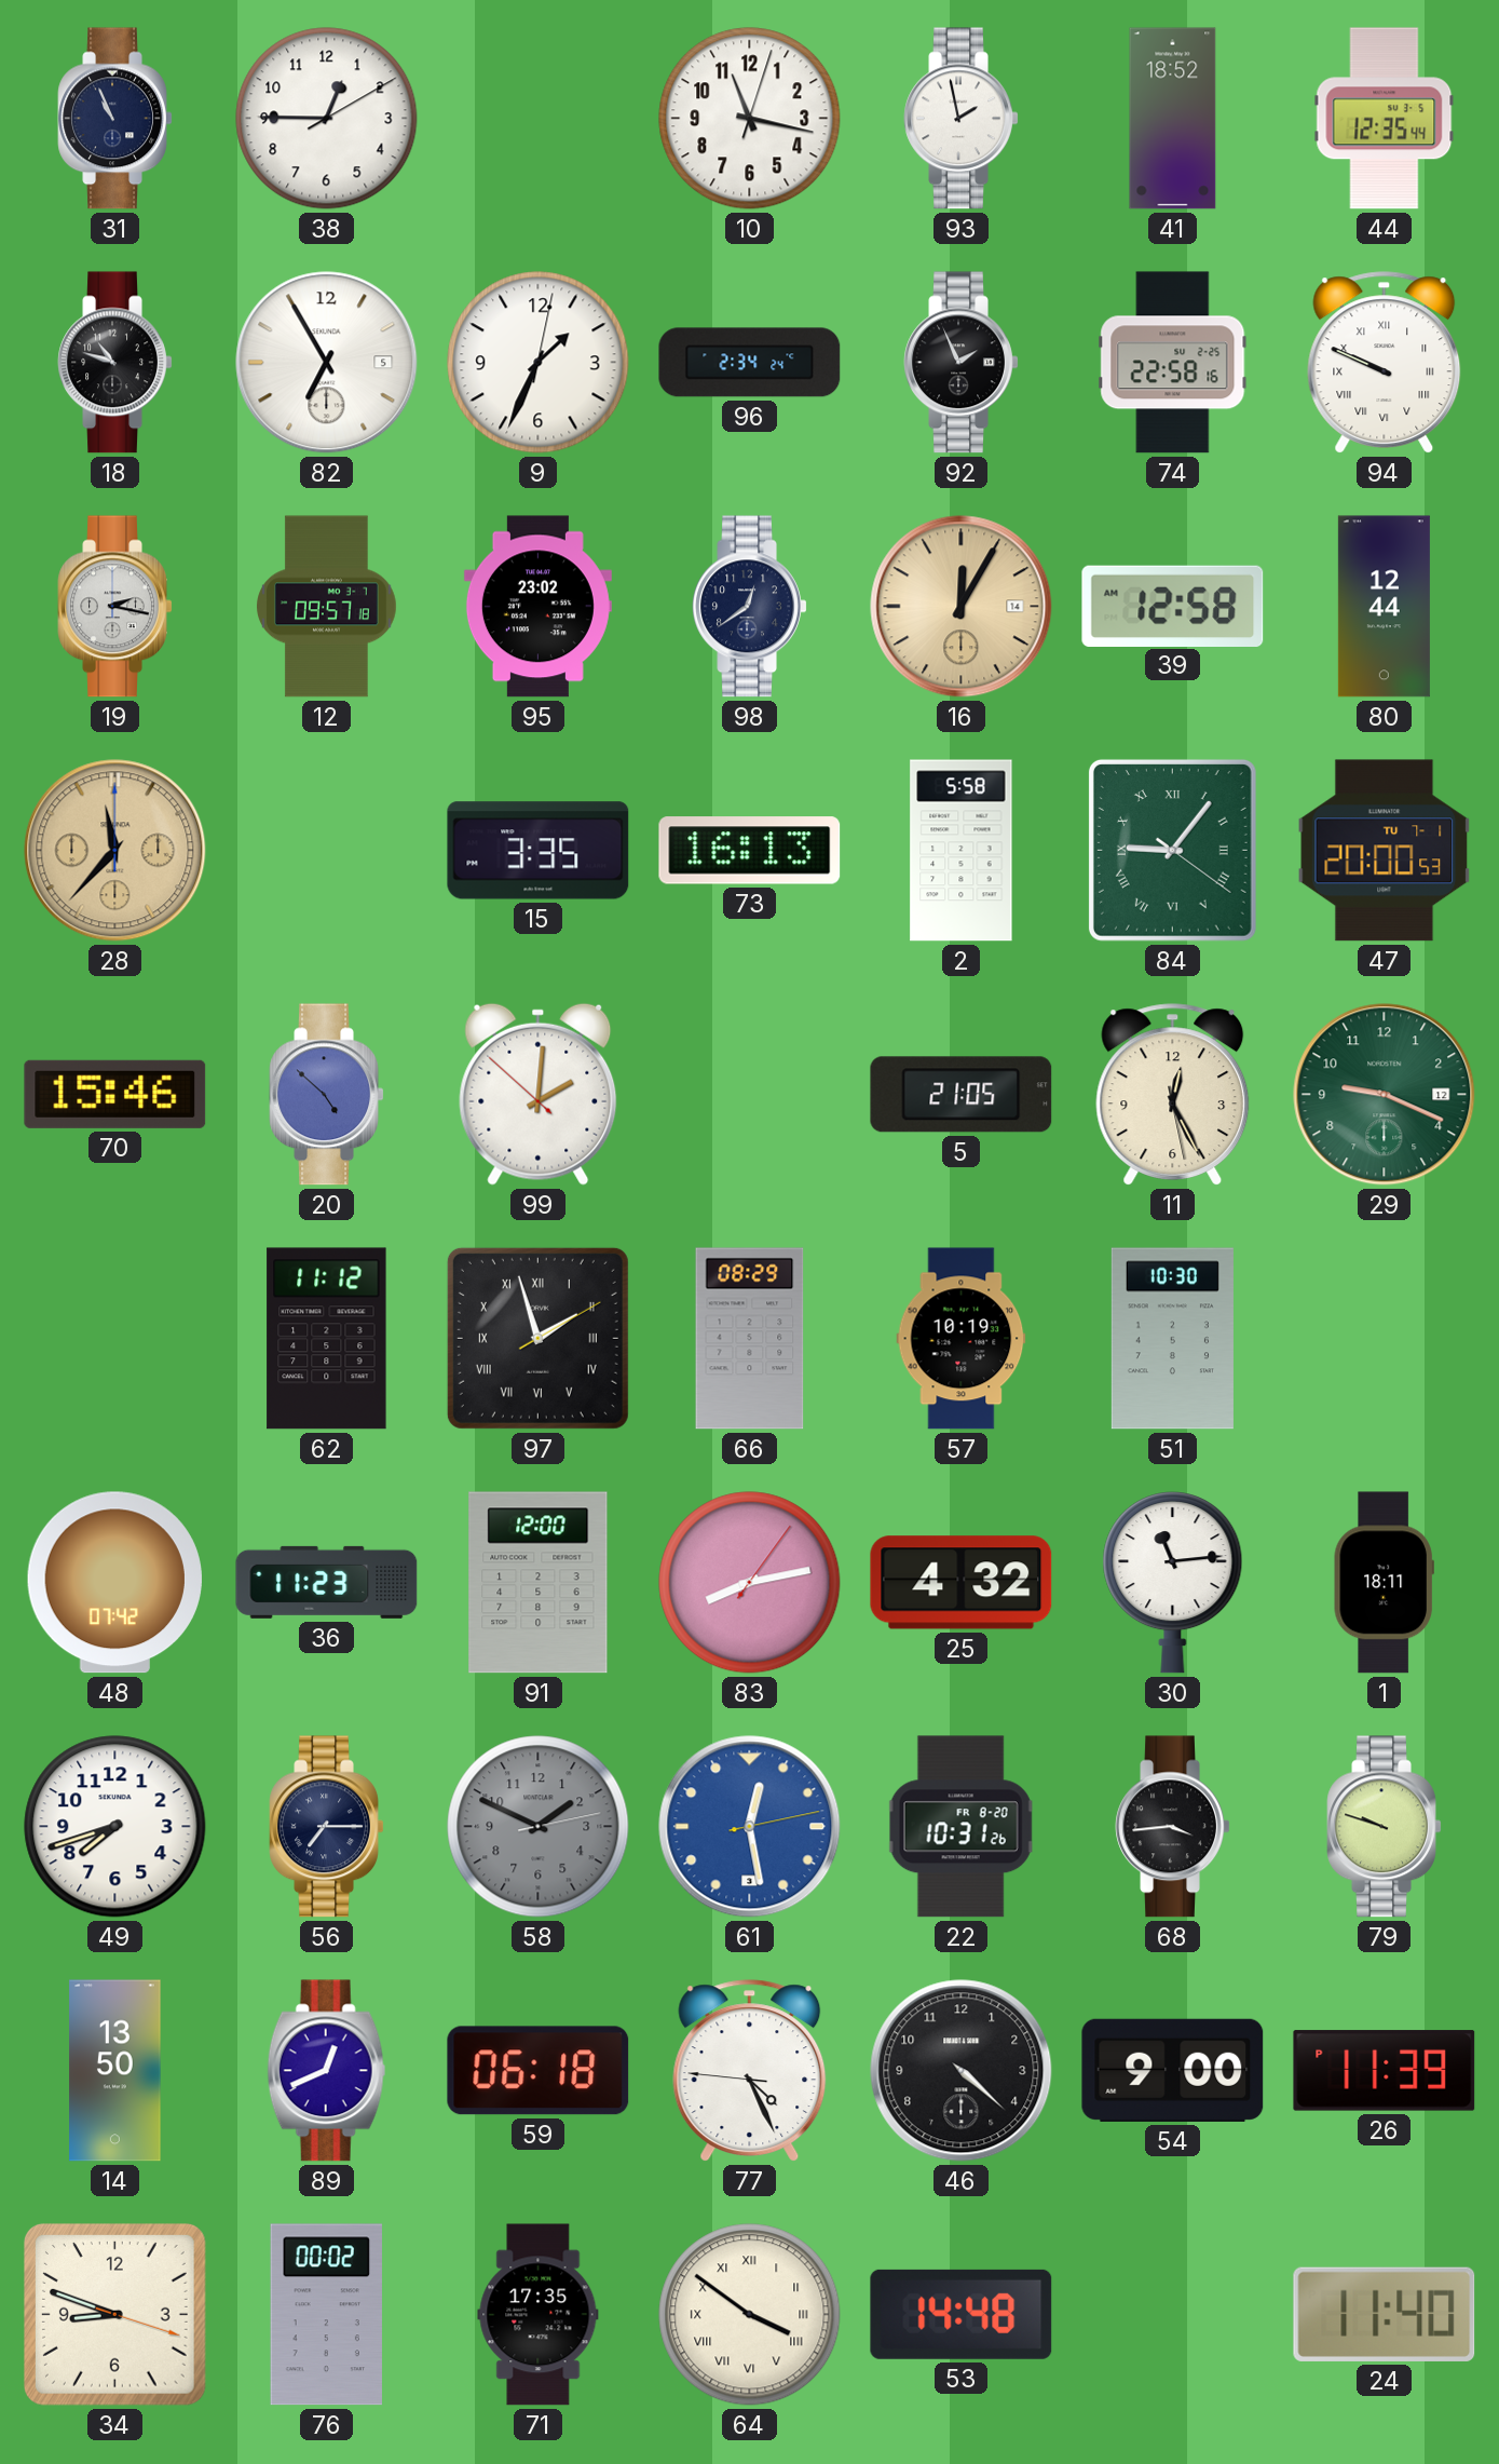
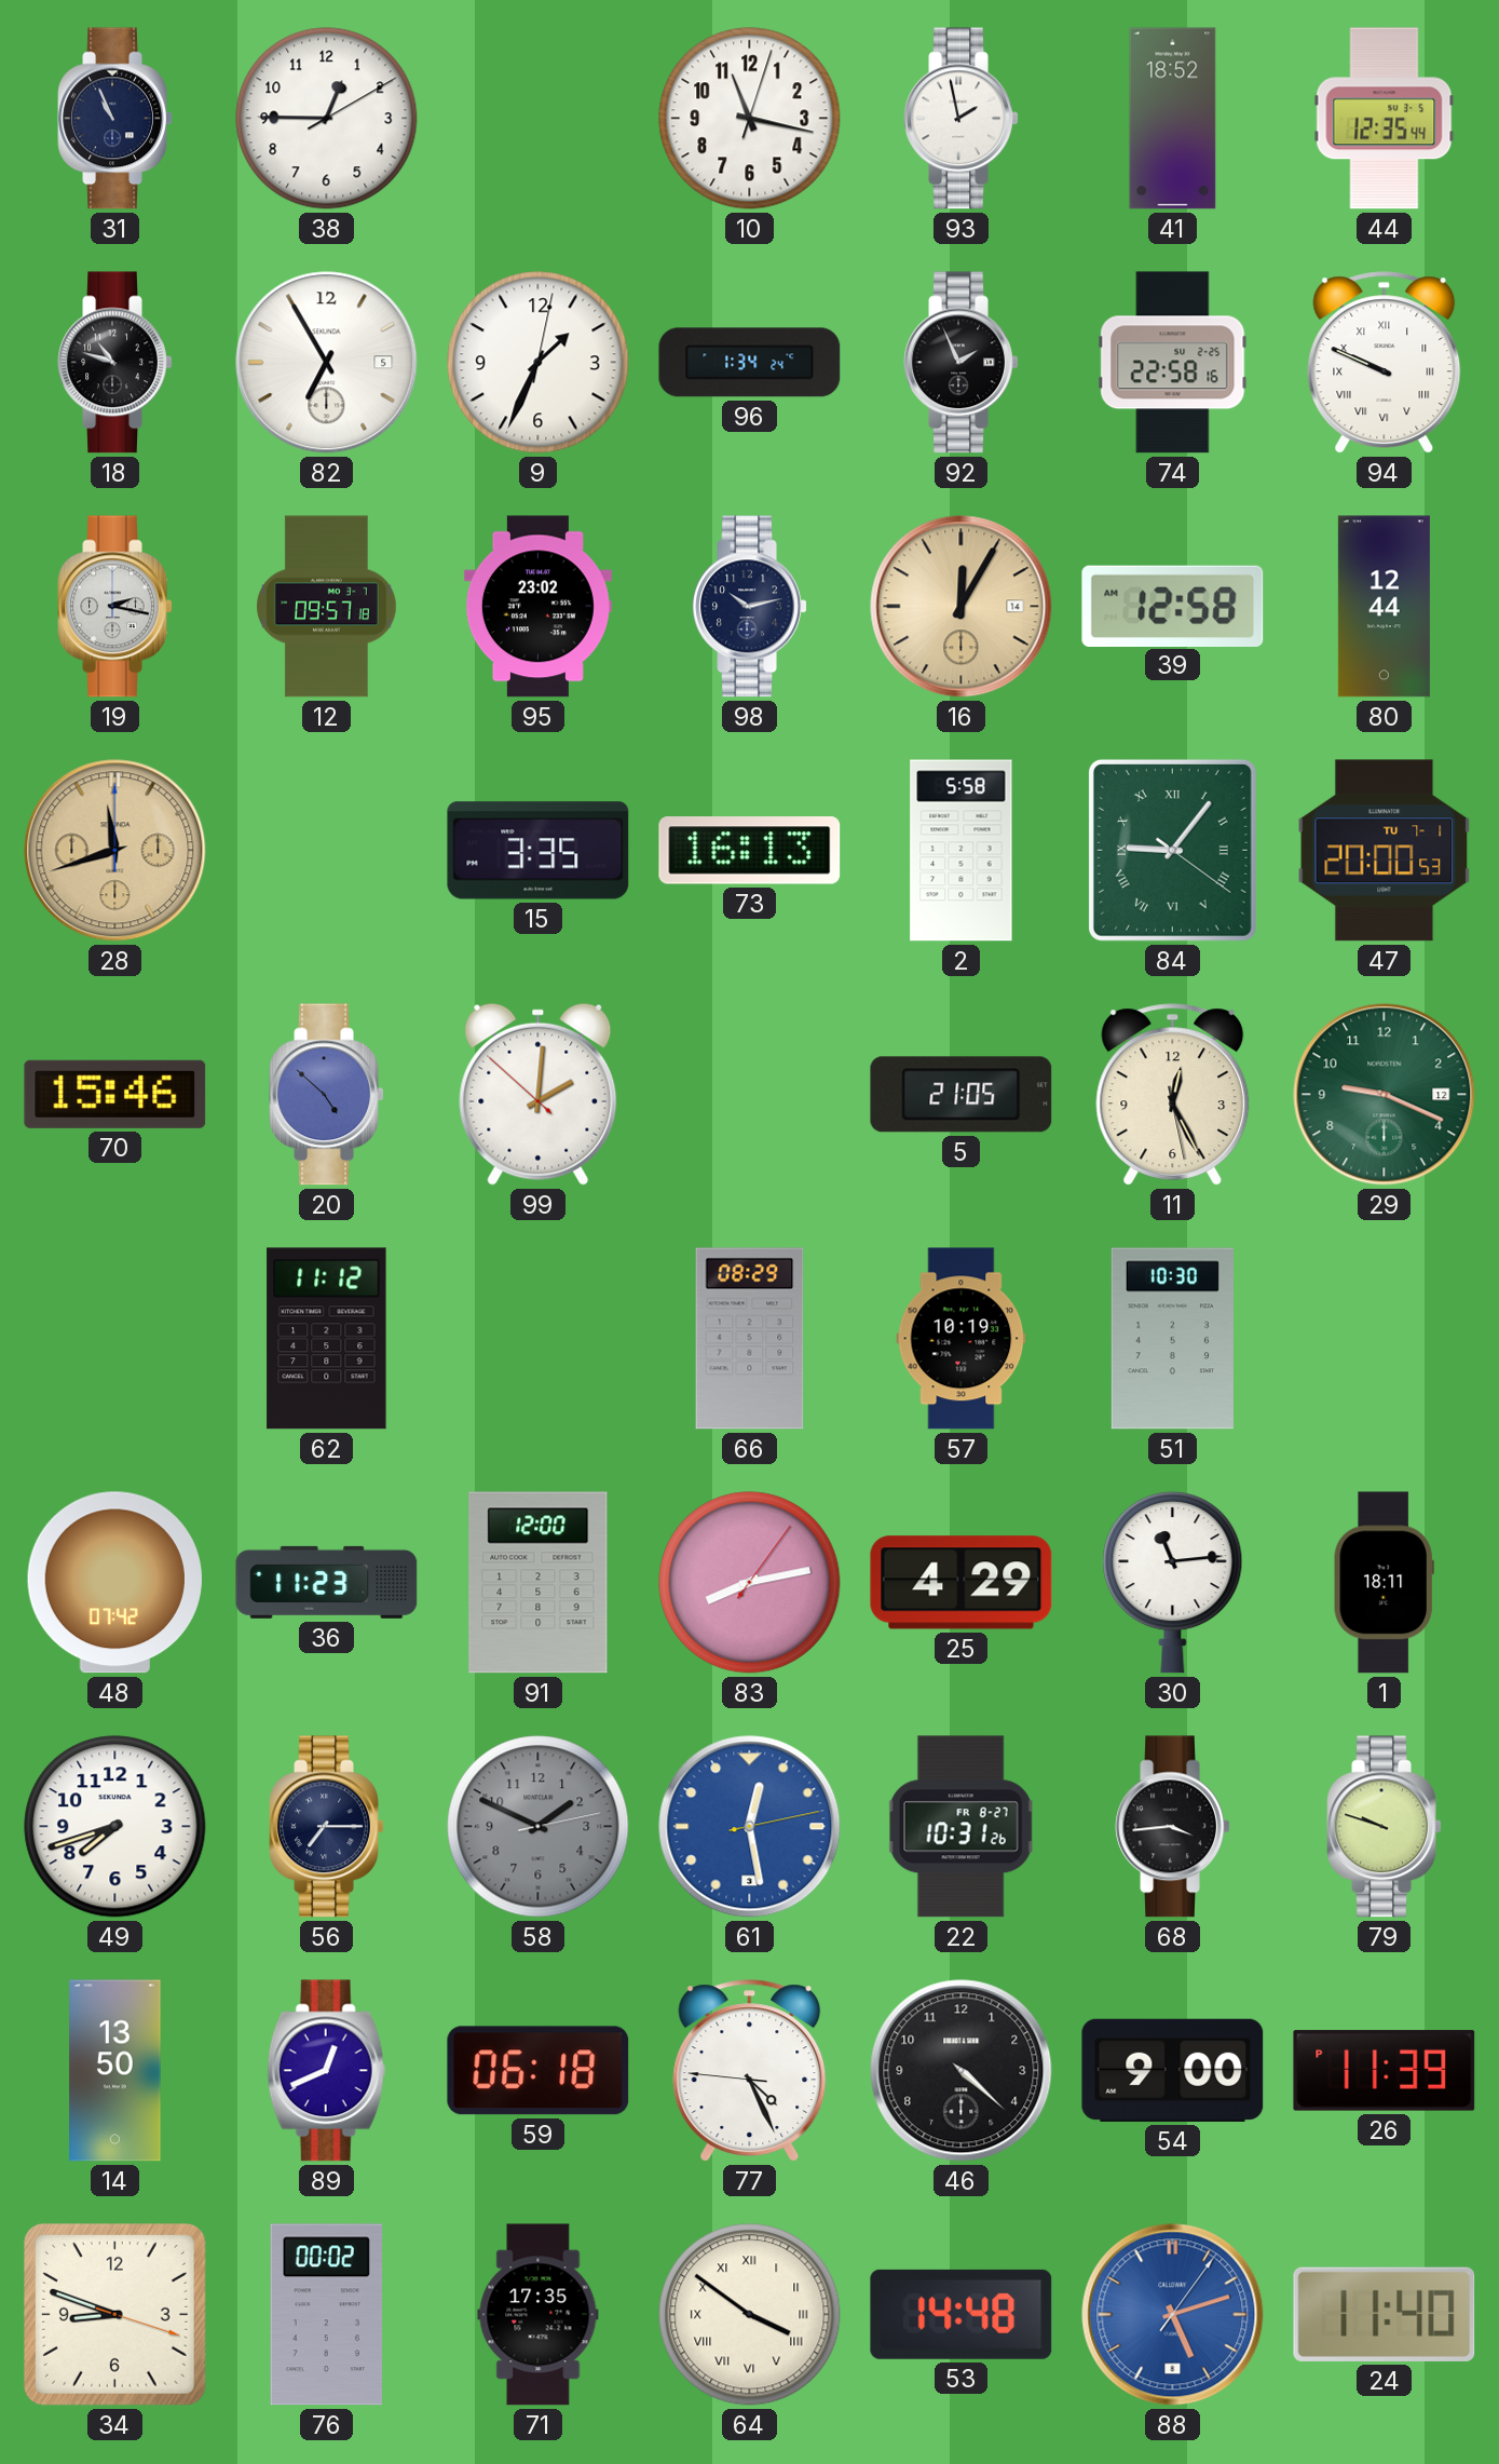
96: 2:34 -> 1:34 (750, 363)
98: 12:39 -> 10:13 (750, 607)
28: 11:37 -> 11:42 (115, 851)
97: 1:57 -> none (537, 1338)
25: 4:32 -> 4:29 (962, 1583)
22 date: FR 8-20 -> FR 8-27 (960, 1827)
88: none -> 5:12 (1173, 2315)
